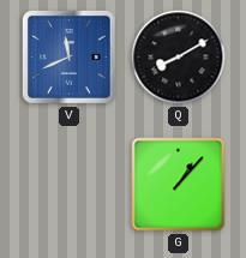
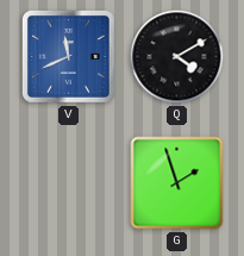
Q: 8:10 -> 4:10 (177, 57)
G: 1:07 -> 1:57 (177, 183)
